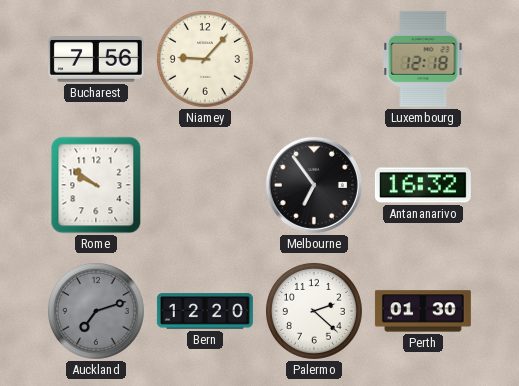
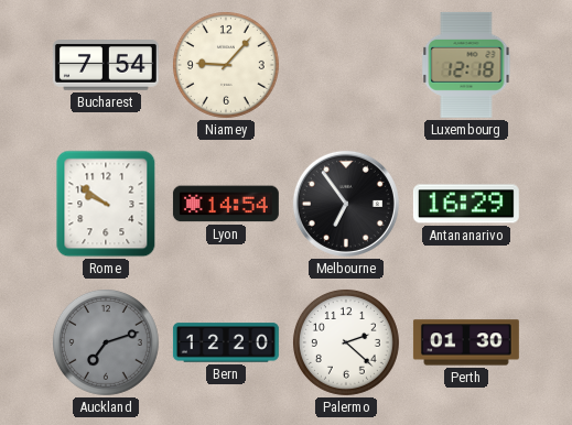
Bucharest: 7:56 -> 7:54 (106, 66)
Lyon: none -> 14:54 (226, 204)
Antananarivo: 16:32 -> 16:29 (466, 204)
